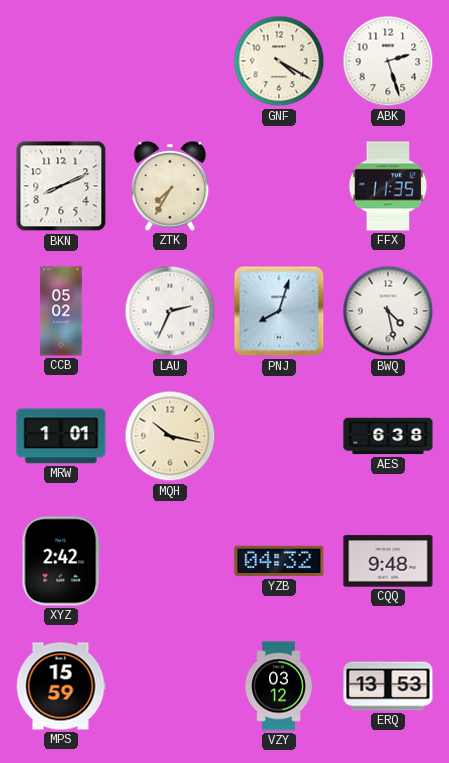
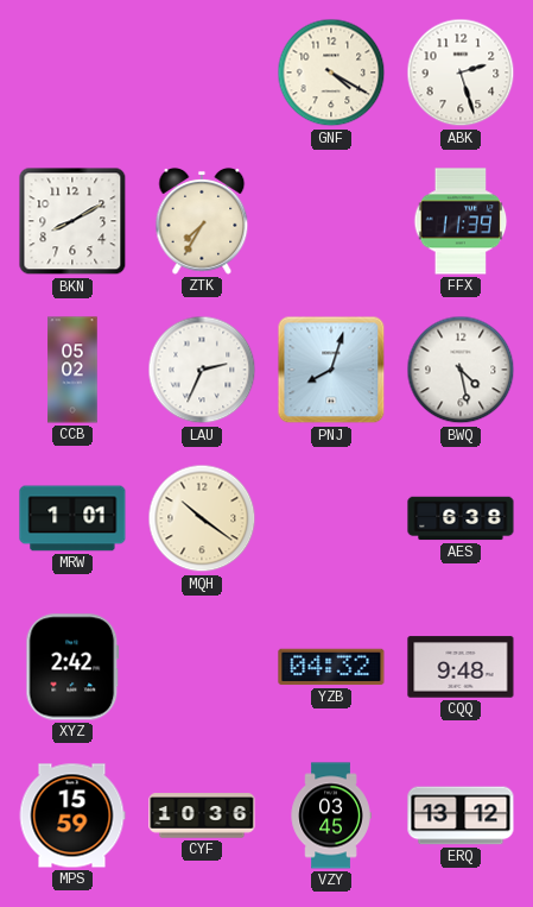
BKN: 8:11 -> 8:10 (72, 221)
FFX: 11:35 -> 11:39 (461, 221)
MQH: 10:17 -> 10:21 (202, 518)
CYF: none -> 10:36 (202, 815)
VZY: 03:12 -> 03:45 (331, 815)
ERQ: 13:53 -> 13:12 (461, 815)
